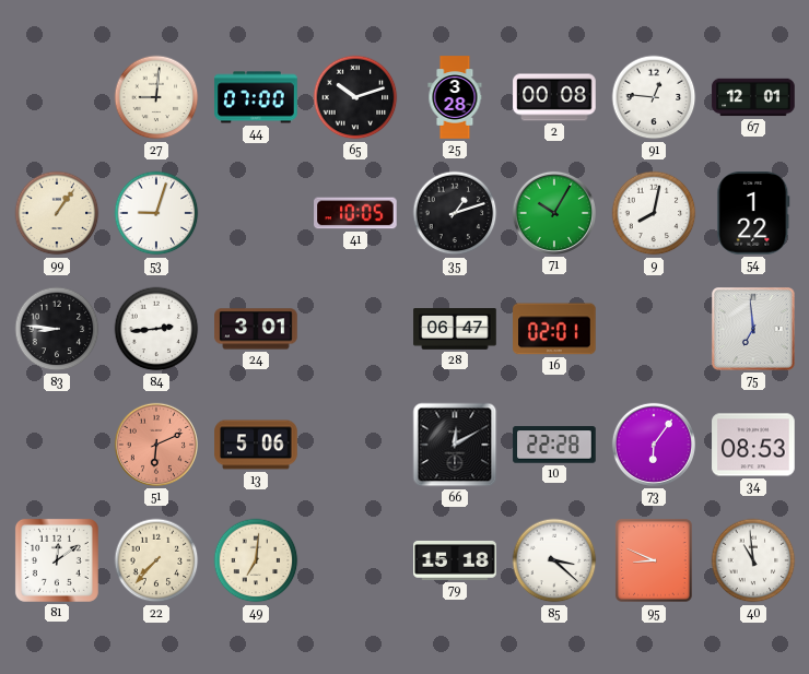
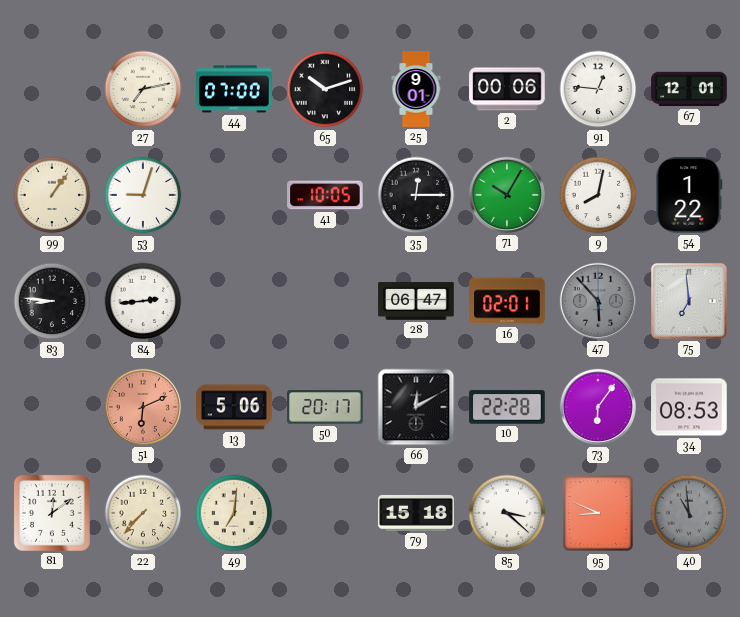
27: 9:01 -> 7:13 (143, 89)
25: 3:28 -> 9:01 (416, 89)
2: 00:08 -> 00:06 (507, 89)
35: 1:12 -> 12:15 (416, 195)
24: 3:01 -> none (256, 329)
47: none -> 5:53 (598, 301)
50: none -> 20:17 (325, 407)
40 dial: white -> grey (689, 513)
